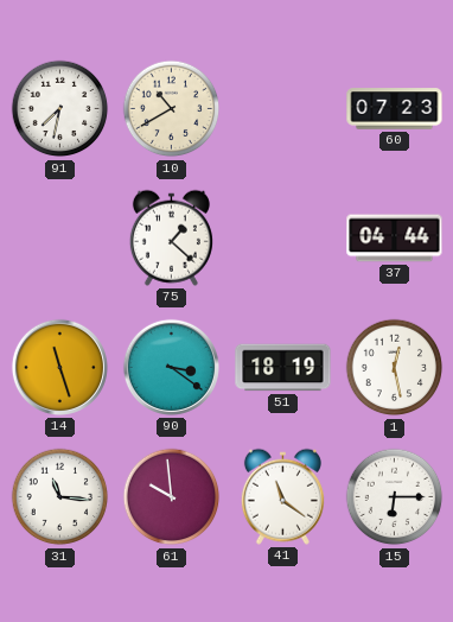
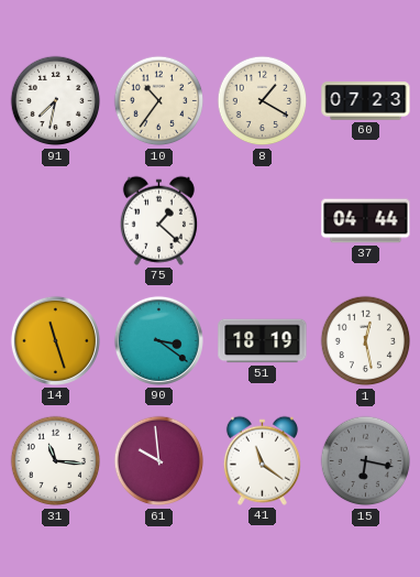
10: 10:40 -> 10:36 (159, 101)
8: none -> 1:20 (263, 101)
15: 6:15 -> 6:17 (366, 461)
15 dial: white -> grey (366, 461)
